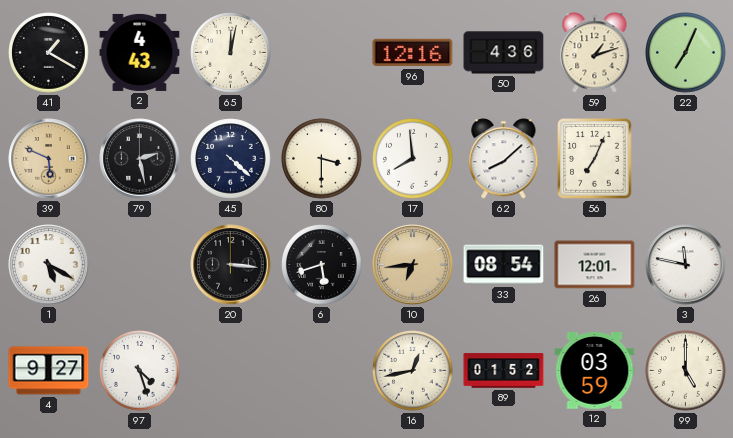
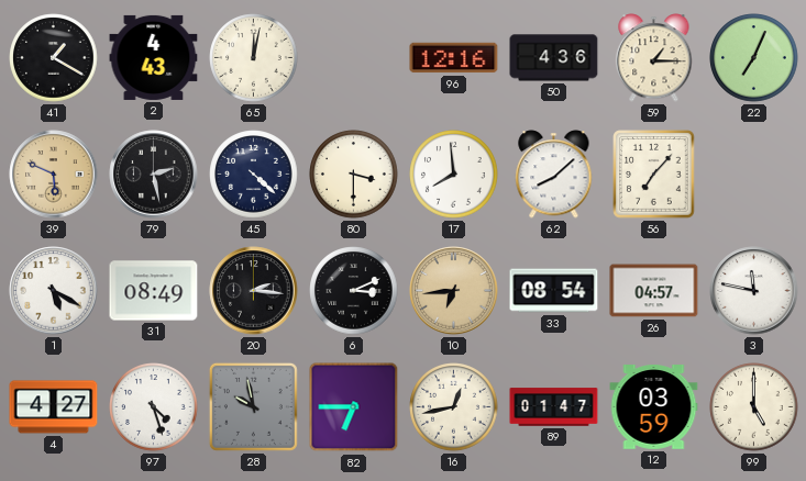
59: 1:12 -> 1:15 (654, 58)
56: 7:04 -> 7:07 (654, 175)
31: none -> 08:49 (154, 291)
20: 3:16 -> 2:16 (254, 291)
6: 5:42 -> 3:11 (354, 291)
26: 12:01 -> 04:57 (654, 291)
4: 9:27 -> 4:27 (54, 407)
28: none -> 9:58 (253, 406)
82: none -> 6:45 (354, 407)
89: 01:52 -> 01:47 (554, 407)
